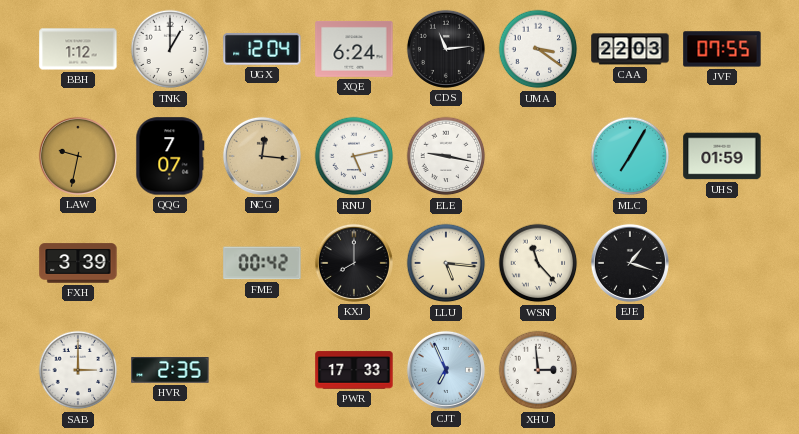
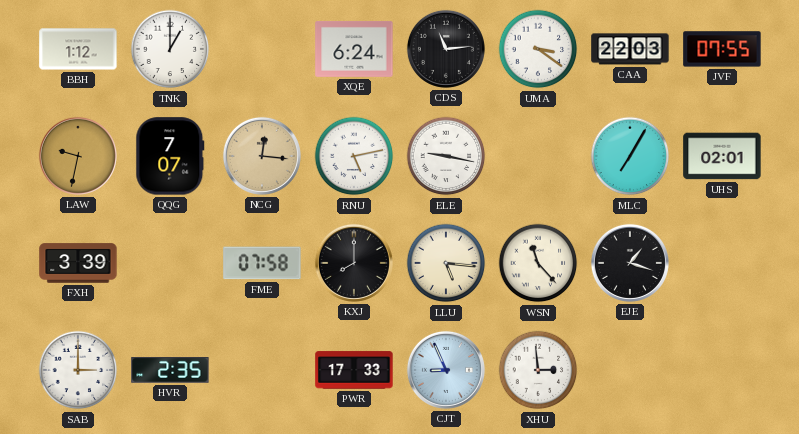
UGX: 12:04 -> none (262, 49)
UHS: 01:59 -> 02:01 (722, 156)
FME: 00:42 -> 07:58 (262, 263)
CJT: 6:56 -> 8:56 (446, 370)
